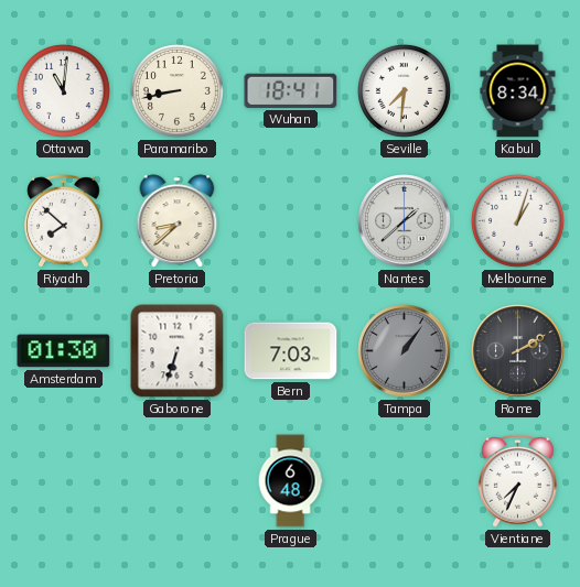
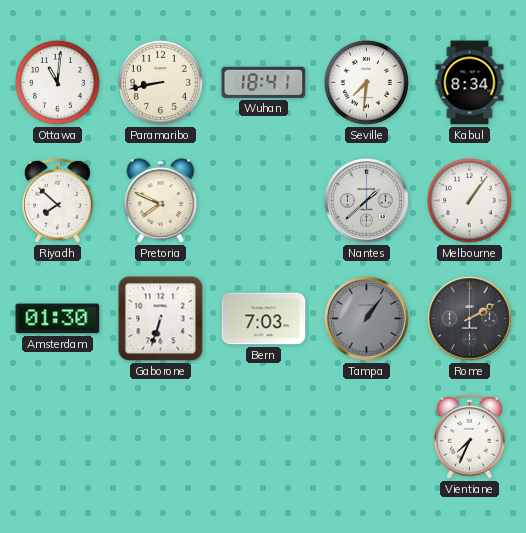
Pretoria: 8:38 -> 7:49 (161, 201)
Melbourne: 1:03 -> 1:06 (469, 200)
Prague: 6:48 -> none (290, 481)
